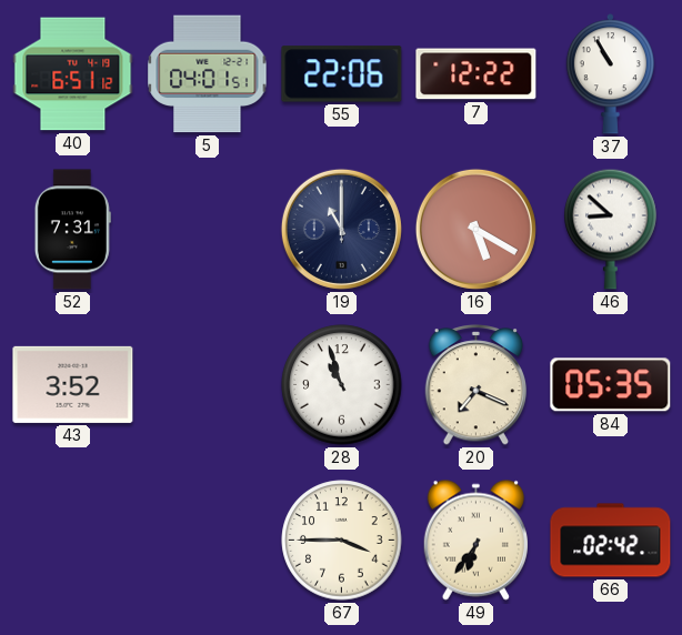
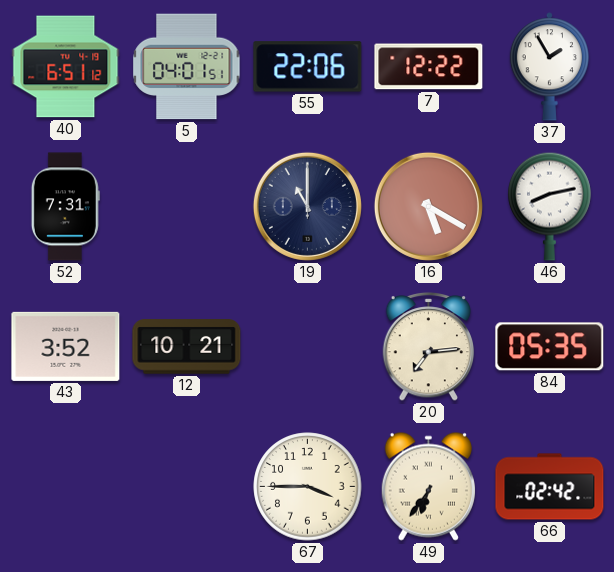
37: 10:55 -> 1:55 (549, 67)
46: 8:52 -> 8:13 (550, 206)
12: none -> 10:21 (187, 347)
28: 10:57 -> none (342, 385)
20: 7:19 -> 7:14 (429, 347)
